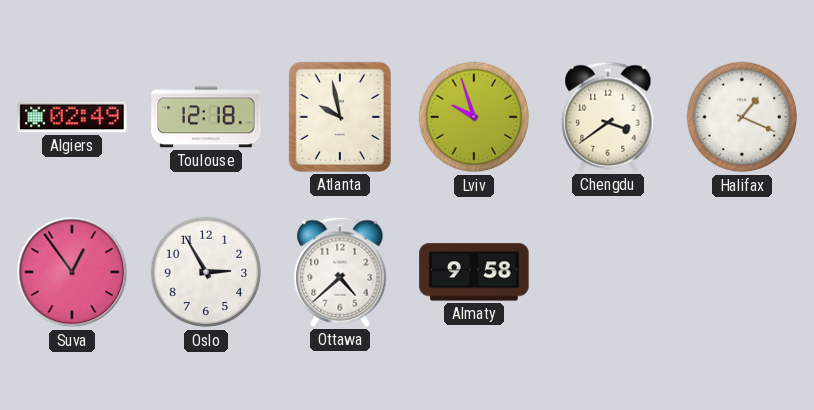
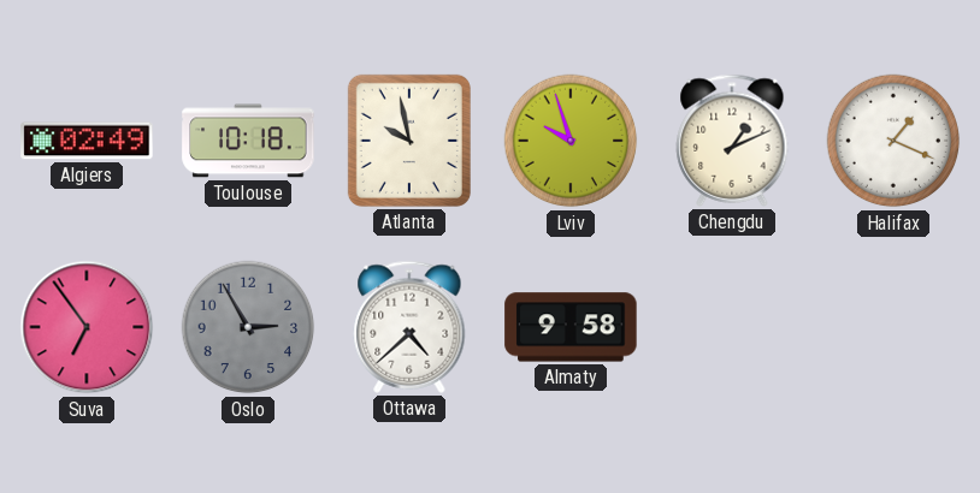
Toulouse: 12:18 -> 10:18 (248, 141)
Chengdu: 3:39 -> 1:11 (732, 141)
Suva: 12:54 -> 6:54 (87, 327)
Oslo dial: white -> grey (248, 327)
